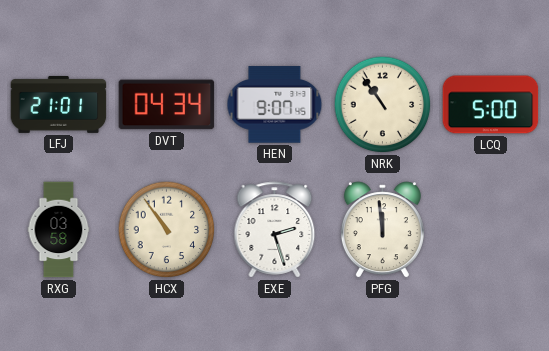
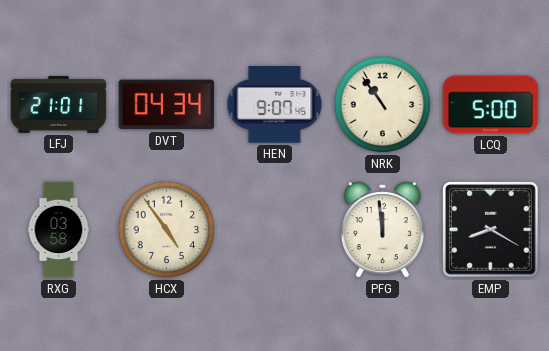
HCX: 10:54 -> 4:54 (167, 230)
EXE: 2:27 -> none (275, 230)
EMP: none -> 8:20 (491, 230)
